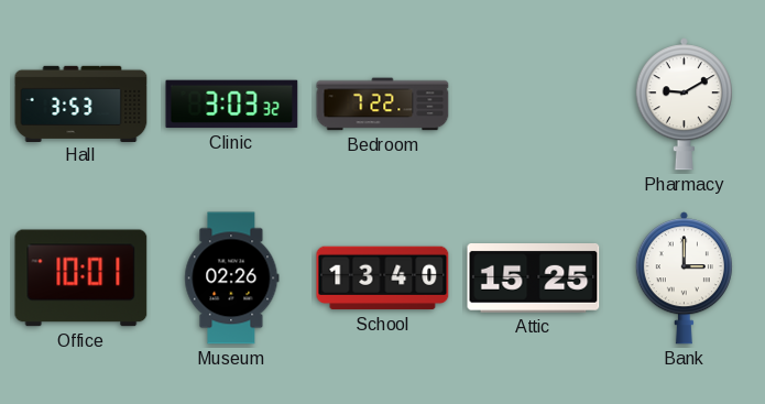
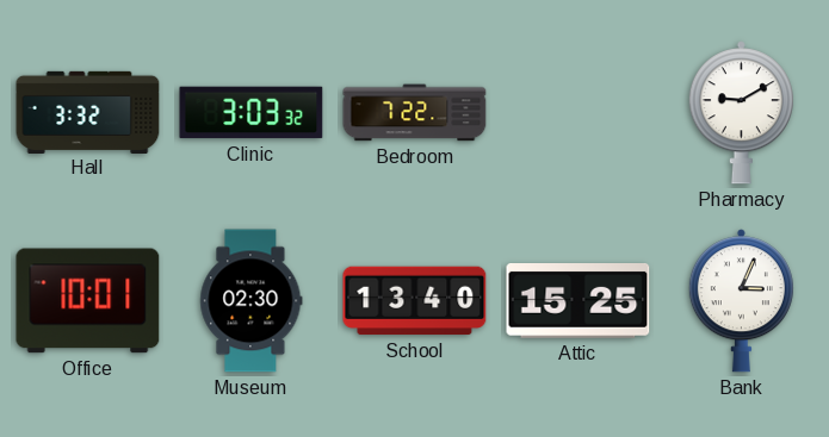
Hall: 3:53 -> 3:32 (88, 112)
Museum: 02:26 -> 02:30 (252, 301)
Bank: 3:00 -> 3:04 (741, 301)
